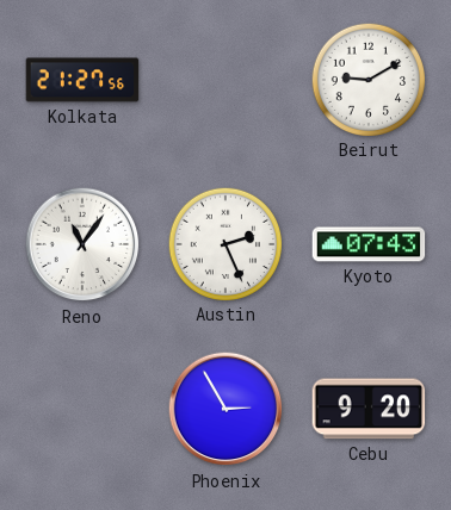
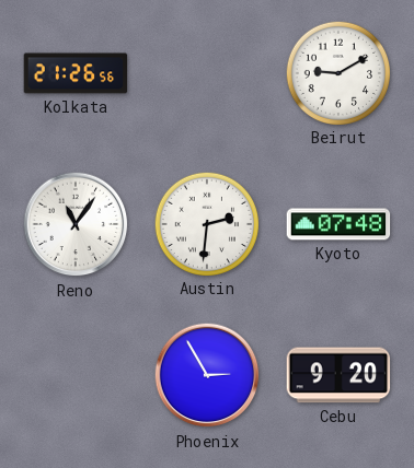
Kolkata: 21:27 -> 21:26 (76, 73)
Austin: 2:26 -> 2:31 (206, 223)
Kyoto: 07:43 -> 07:48 (338, 224)
